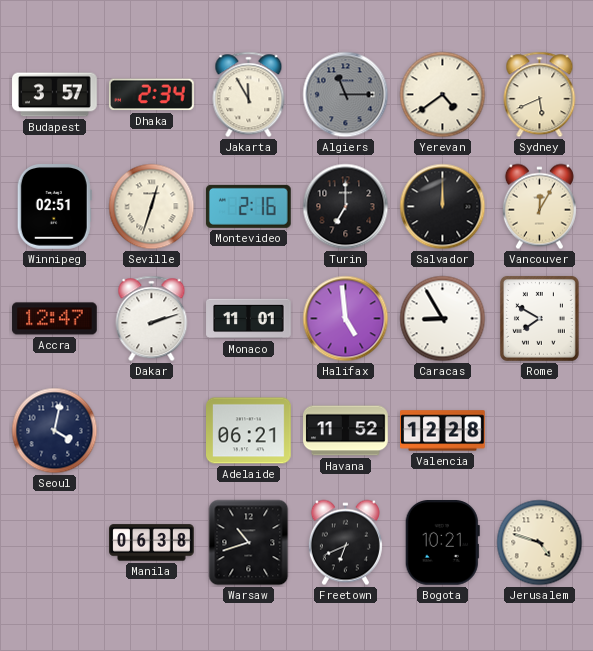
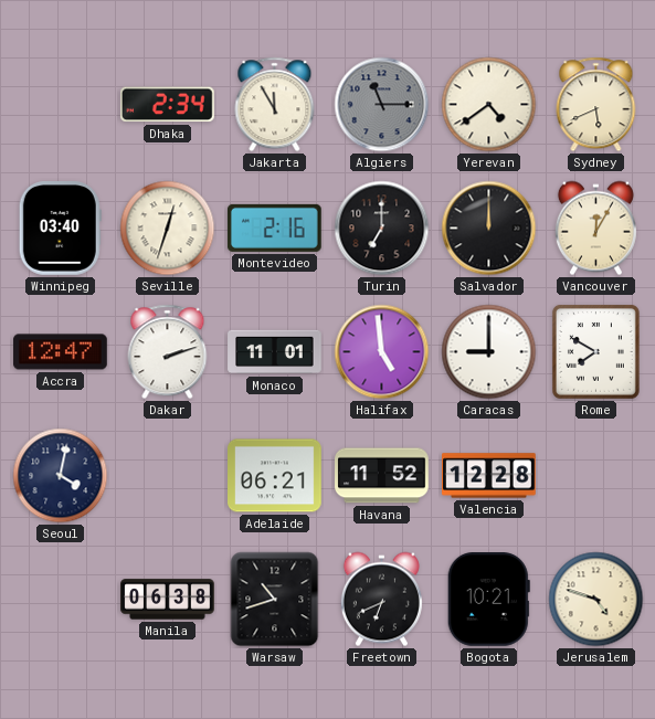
Budapest: 3:57 -> none (55, 95)
Winnipeg: 02:51 -> 03:40 (60, 229)
Caracas: 8:55 -> 9:00 (489, 352)
